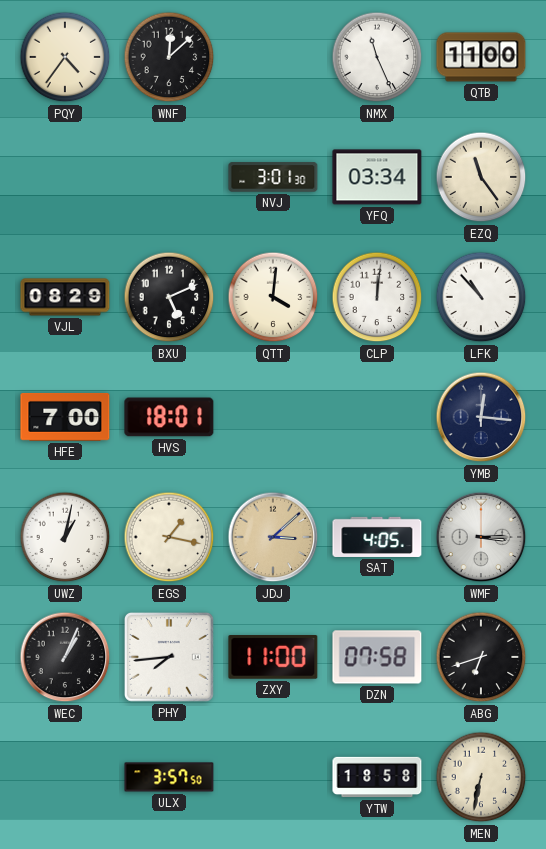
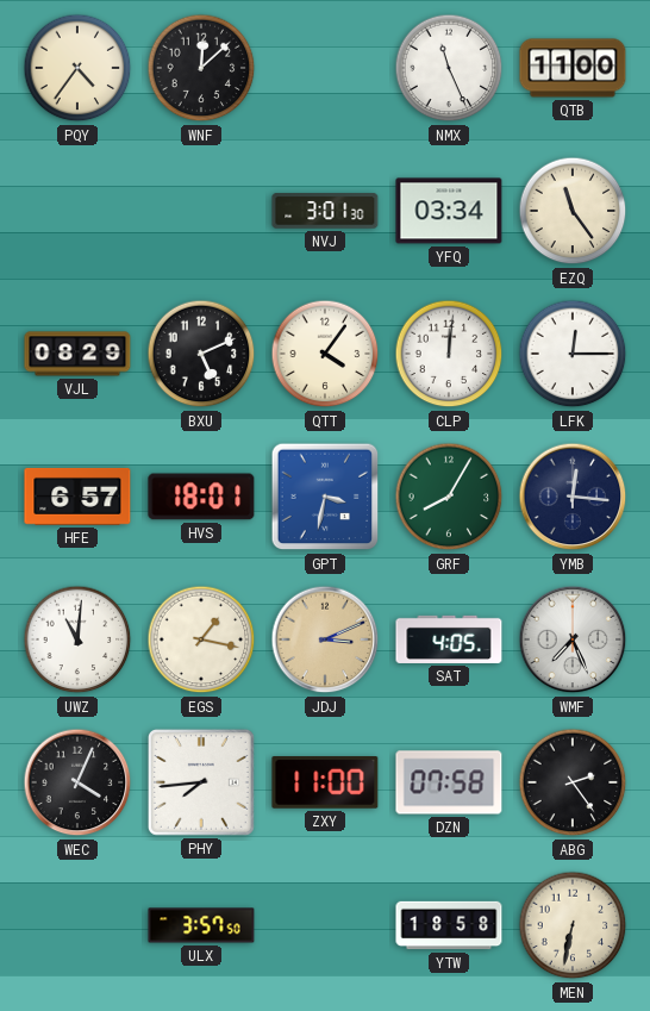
QTT: 4:01 -> 4:06 (325, 354)
LFK: 10:53 -> 12:15 (573, 354)
HFE: 7:00 -> 6:57 (77, 497)
GPT: none -> 3:32 (325, 497)
GRF: none -> 8:05 (449, 497)
UWZ: 1:02 -> 11:01 (77, 639)
JDJ: 3:08 -> 3:11 (325, 639)
WMF: 3:15 -> 7:26 (573, 639)
WEC: 1:04 -> 4:04 (77, 782)
ABG: 6:42 -> 2:24 (573, 782)
